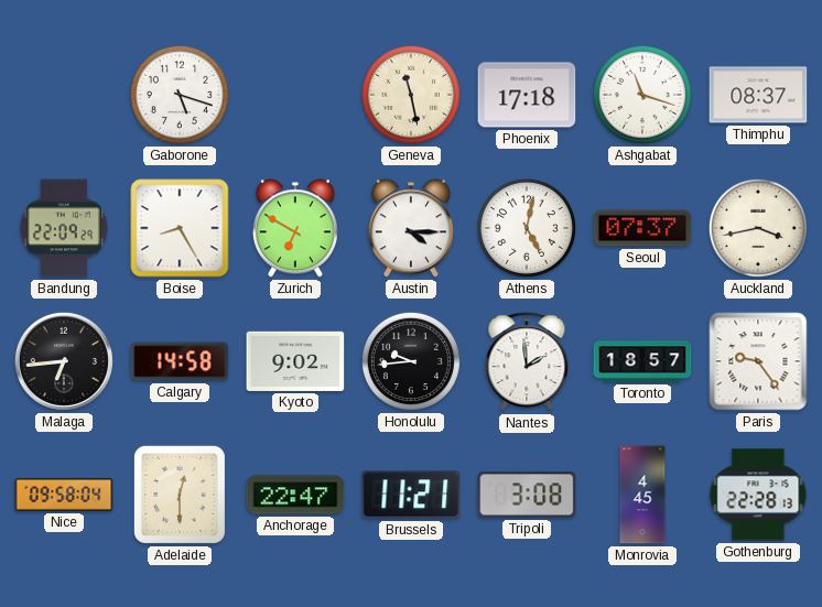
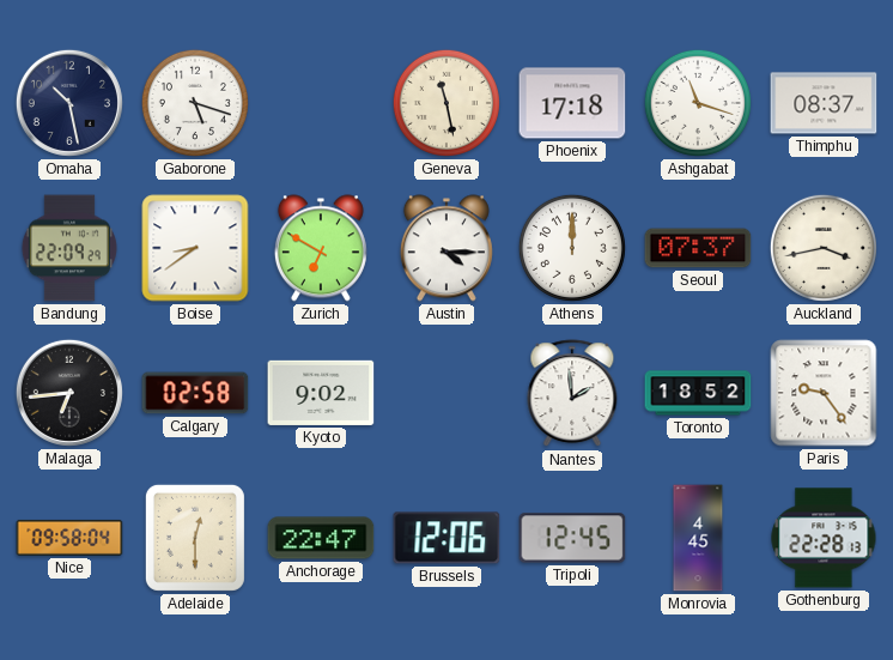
Omaha: none -> 10:28 (69, 103)
Boise: 8:25 -> 8:39 (195, 248)
Athens: 5:02 -> 12:00 (572, 248)
Calgary: 14:58 -> 02:58 (195, 393)
Honolulu: 9:44 -> none (411, 361)
Toronto: 18:57 -> 18:52 (698, 393)
Brussels: 11:21 -> 12:06 (446, 538)
Tripoli: 3:08 -> 12:45 (572, 538)
